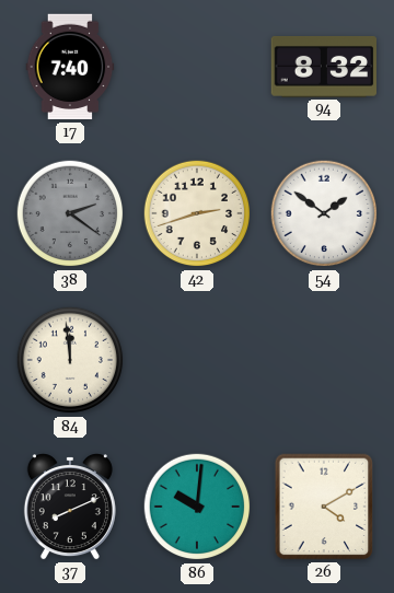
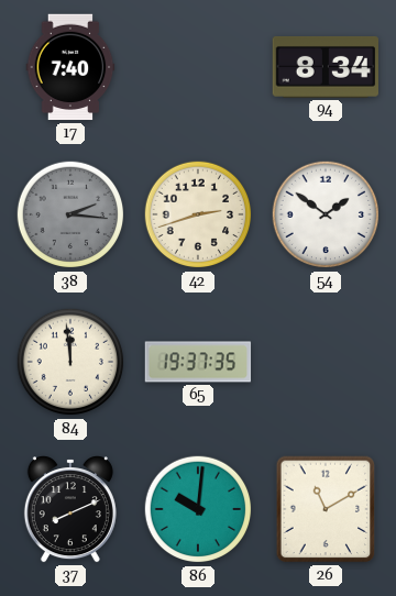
94: 8:32 -> 8:34 (324, 67)
38: 2:21 -> 2:16 (70, 214)
65: none -> 19:37 (198, 362)
26: 4:10 -> 11:10 (326, 509)
